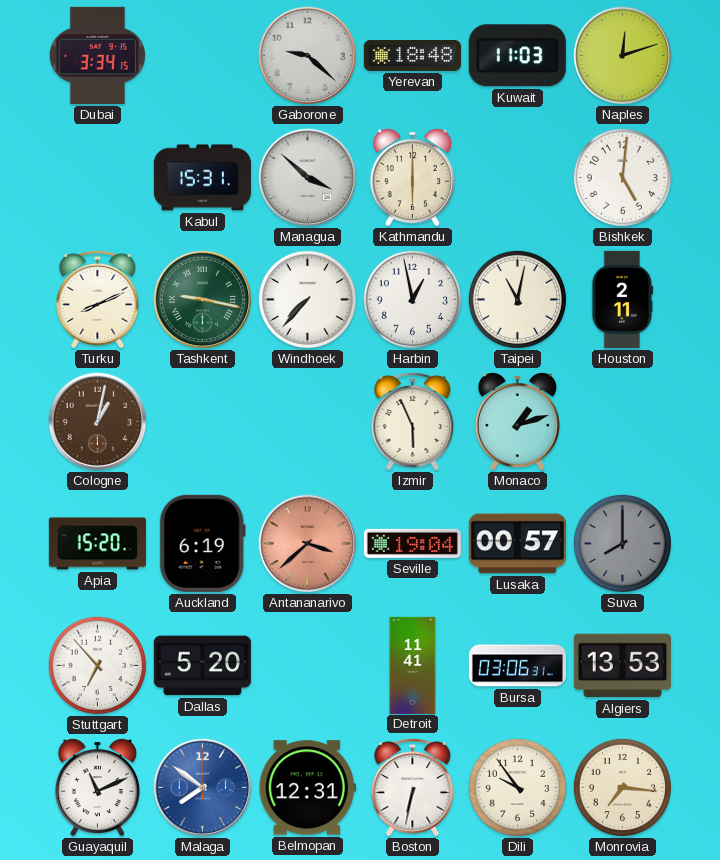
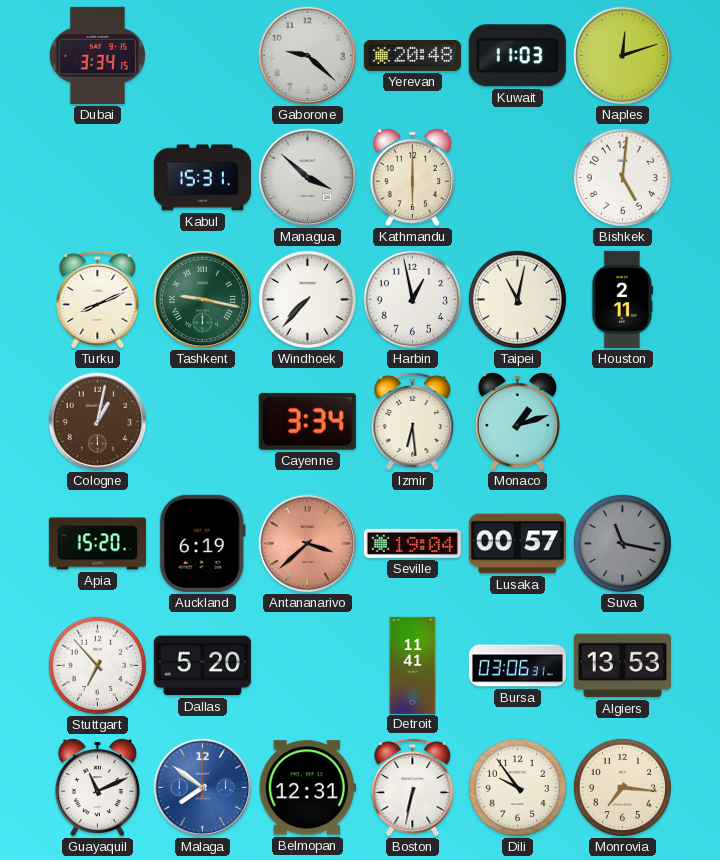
Yerevan: 18:48 -> 20:48 (412, 55)
Cayenne: none -> 3:34 (307, 421)
Izmir: 5:56 -> 6:29 (413, 422)
Suva: 8:00 -> 11:17 (622, 543)
